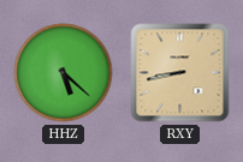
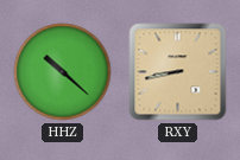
HHZ: 5:22 -> 10:22 (63, 72)
